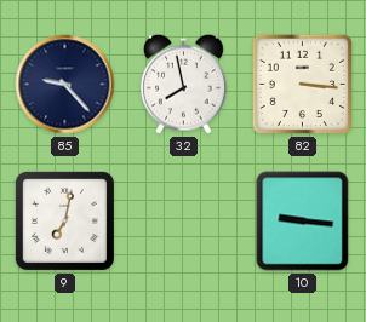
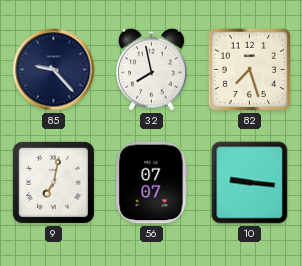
82: 3:16 -> 7:27 (249, 69)
56: none -> 07:07 (152, 183)
